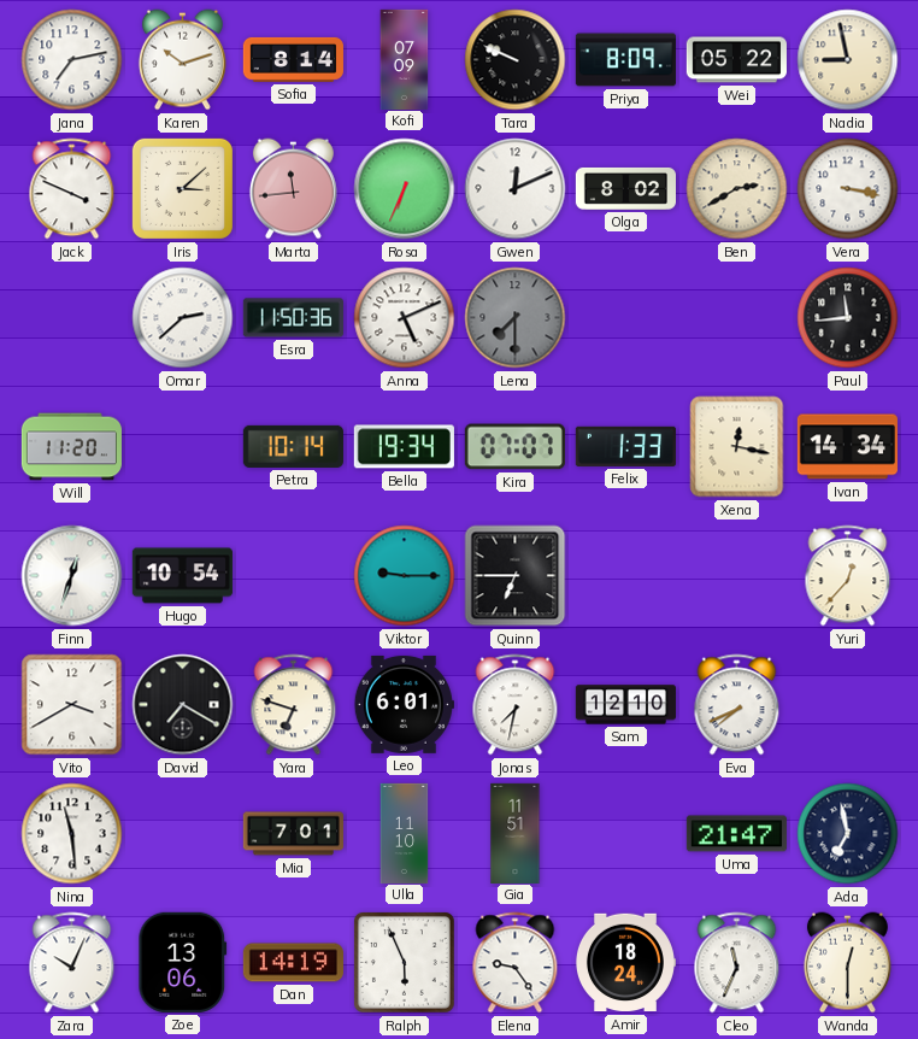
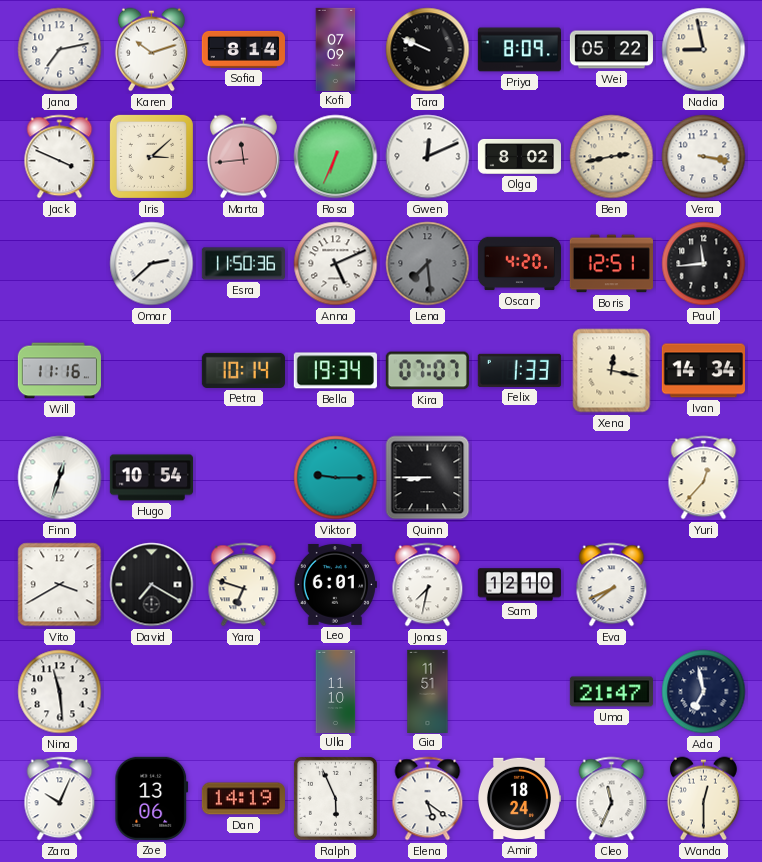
Ben: 2:40 -> 2:43 (612, 157)
Lena: 7:30 -> 7:29 (428, 264)
Oscar: none -> 4:20 (519, 264)
Boris: none -> 12:51 (611, 264)
Will: 11:20 -> 11:16 (59, 371)
Quinn: 6:45 -> 8:45 (428, 478)
Mia: 7:01 -> none (293, 834)
Elena: 9:24 -> 5:21 (428, 799)
